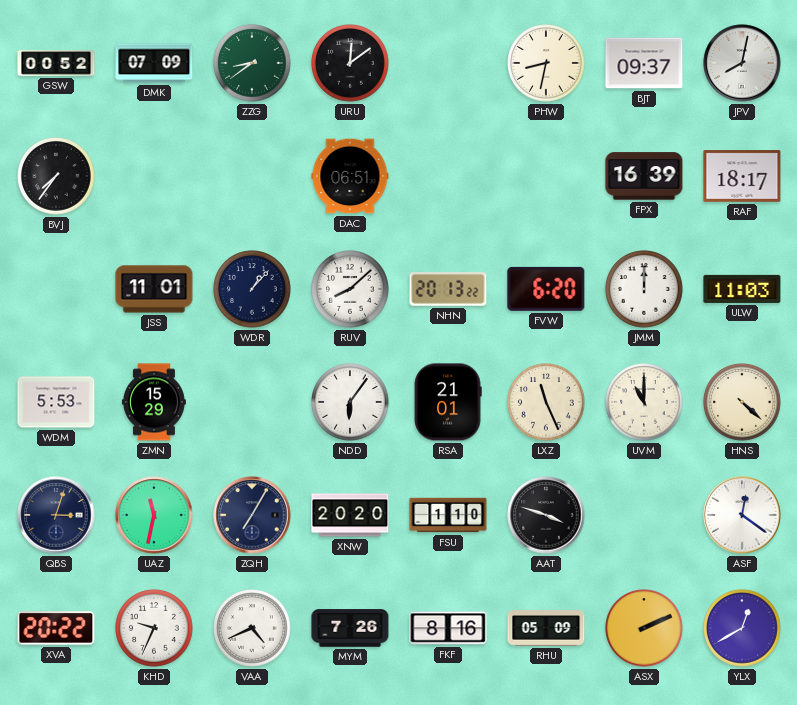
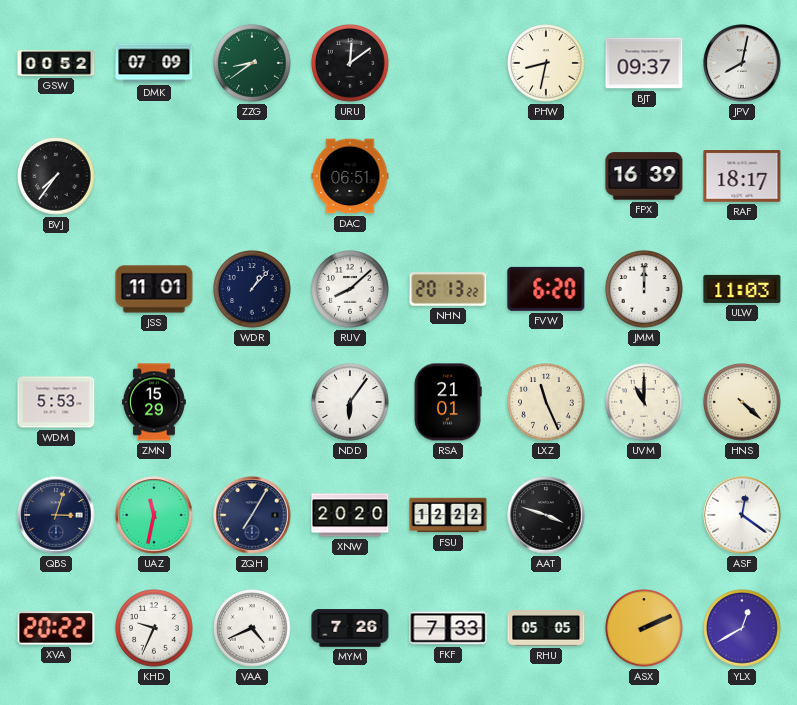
FSU: 1:10 -> 12:22 (448, 515)
FKF: 8:16 -> 7:33 (448, 628)
RHU: 05:09 -> 05:05 (546, 628)
